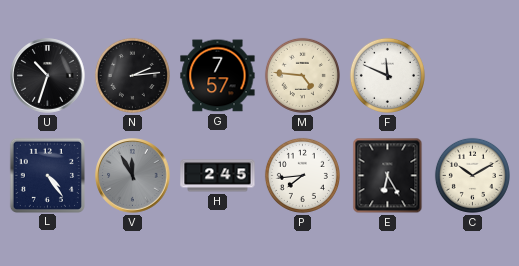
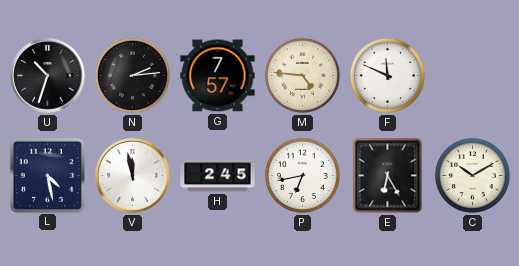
L: 4:24 -> 4:28 (47, 175)
V: 11:55 -> 11:58 (133, 176)
V dial: grey -> white (133, 176)
P: 7:44 -> 6:43 (302, 175)
